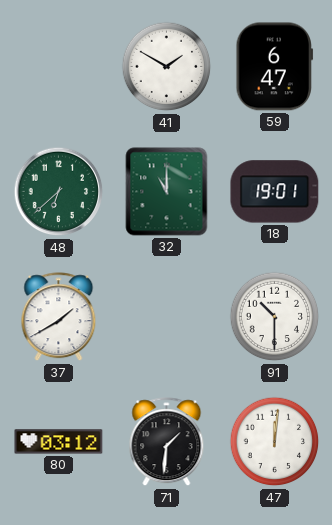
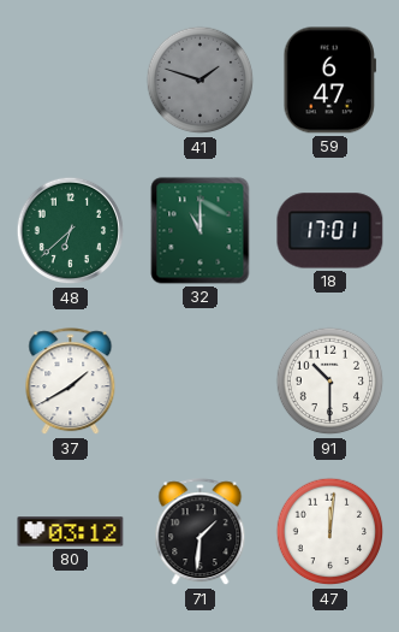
41: 1:50 -> 1:48 (201, 81)
41 dial: white -> grey (201, 81)
18: 19:01 -> 17:01 (330, 231)
